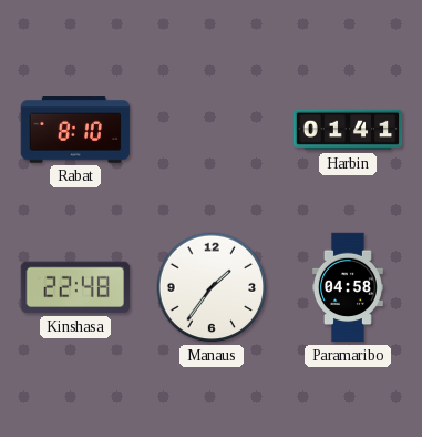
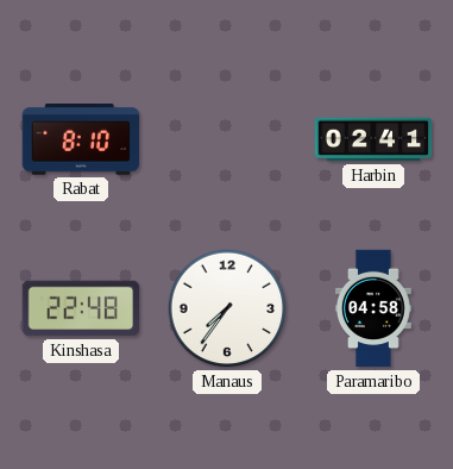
Harbin: 01:41 -> 02:41 (373, 139)
Manaus: 1:36 -> 7:36 (227, 308)
